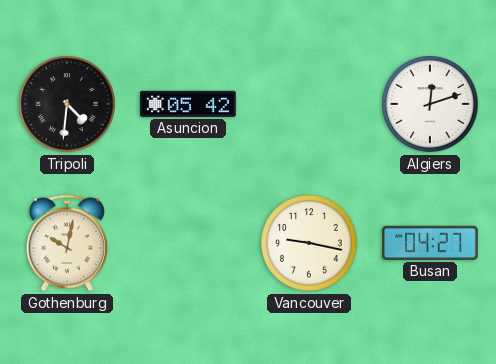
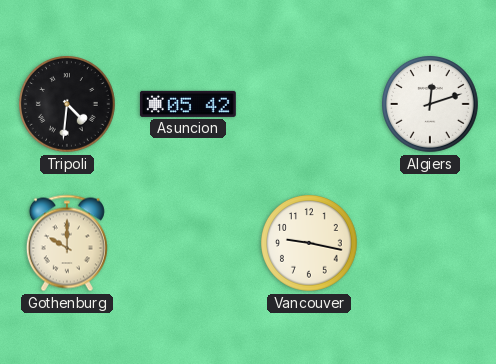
Gothenburg: 10:02 -> 10:00 (67, 243)
Busan: 04:27 -> none (431, 243)
